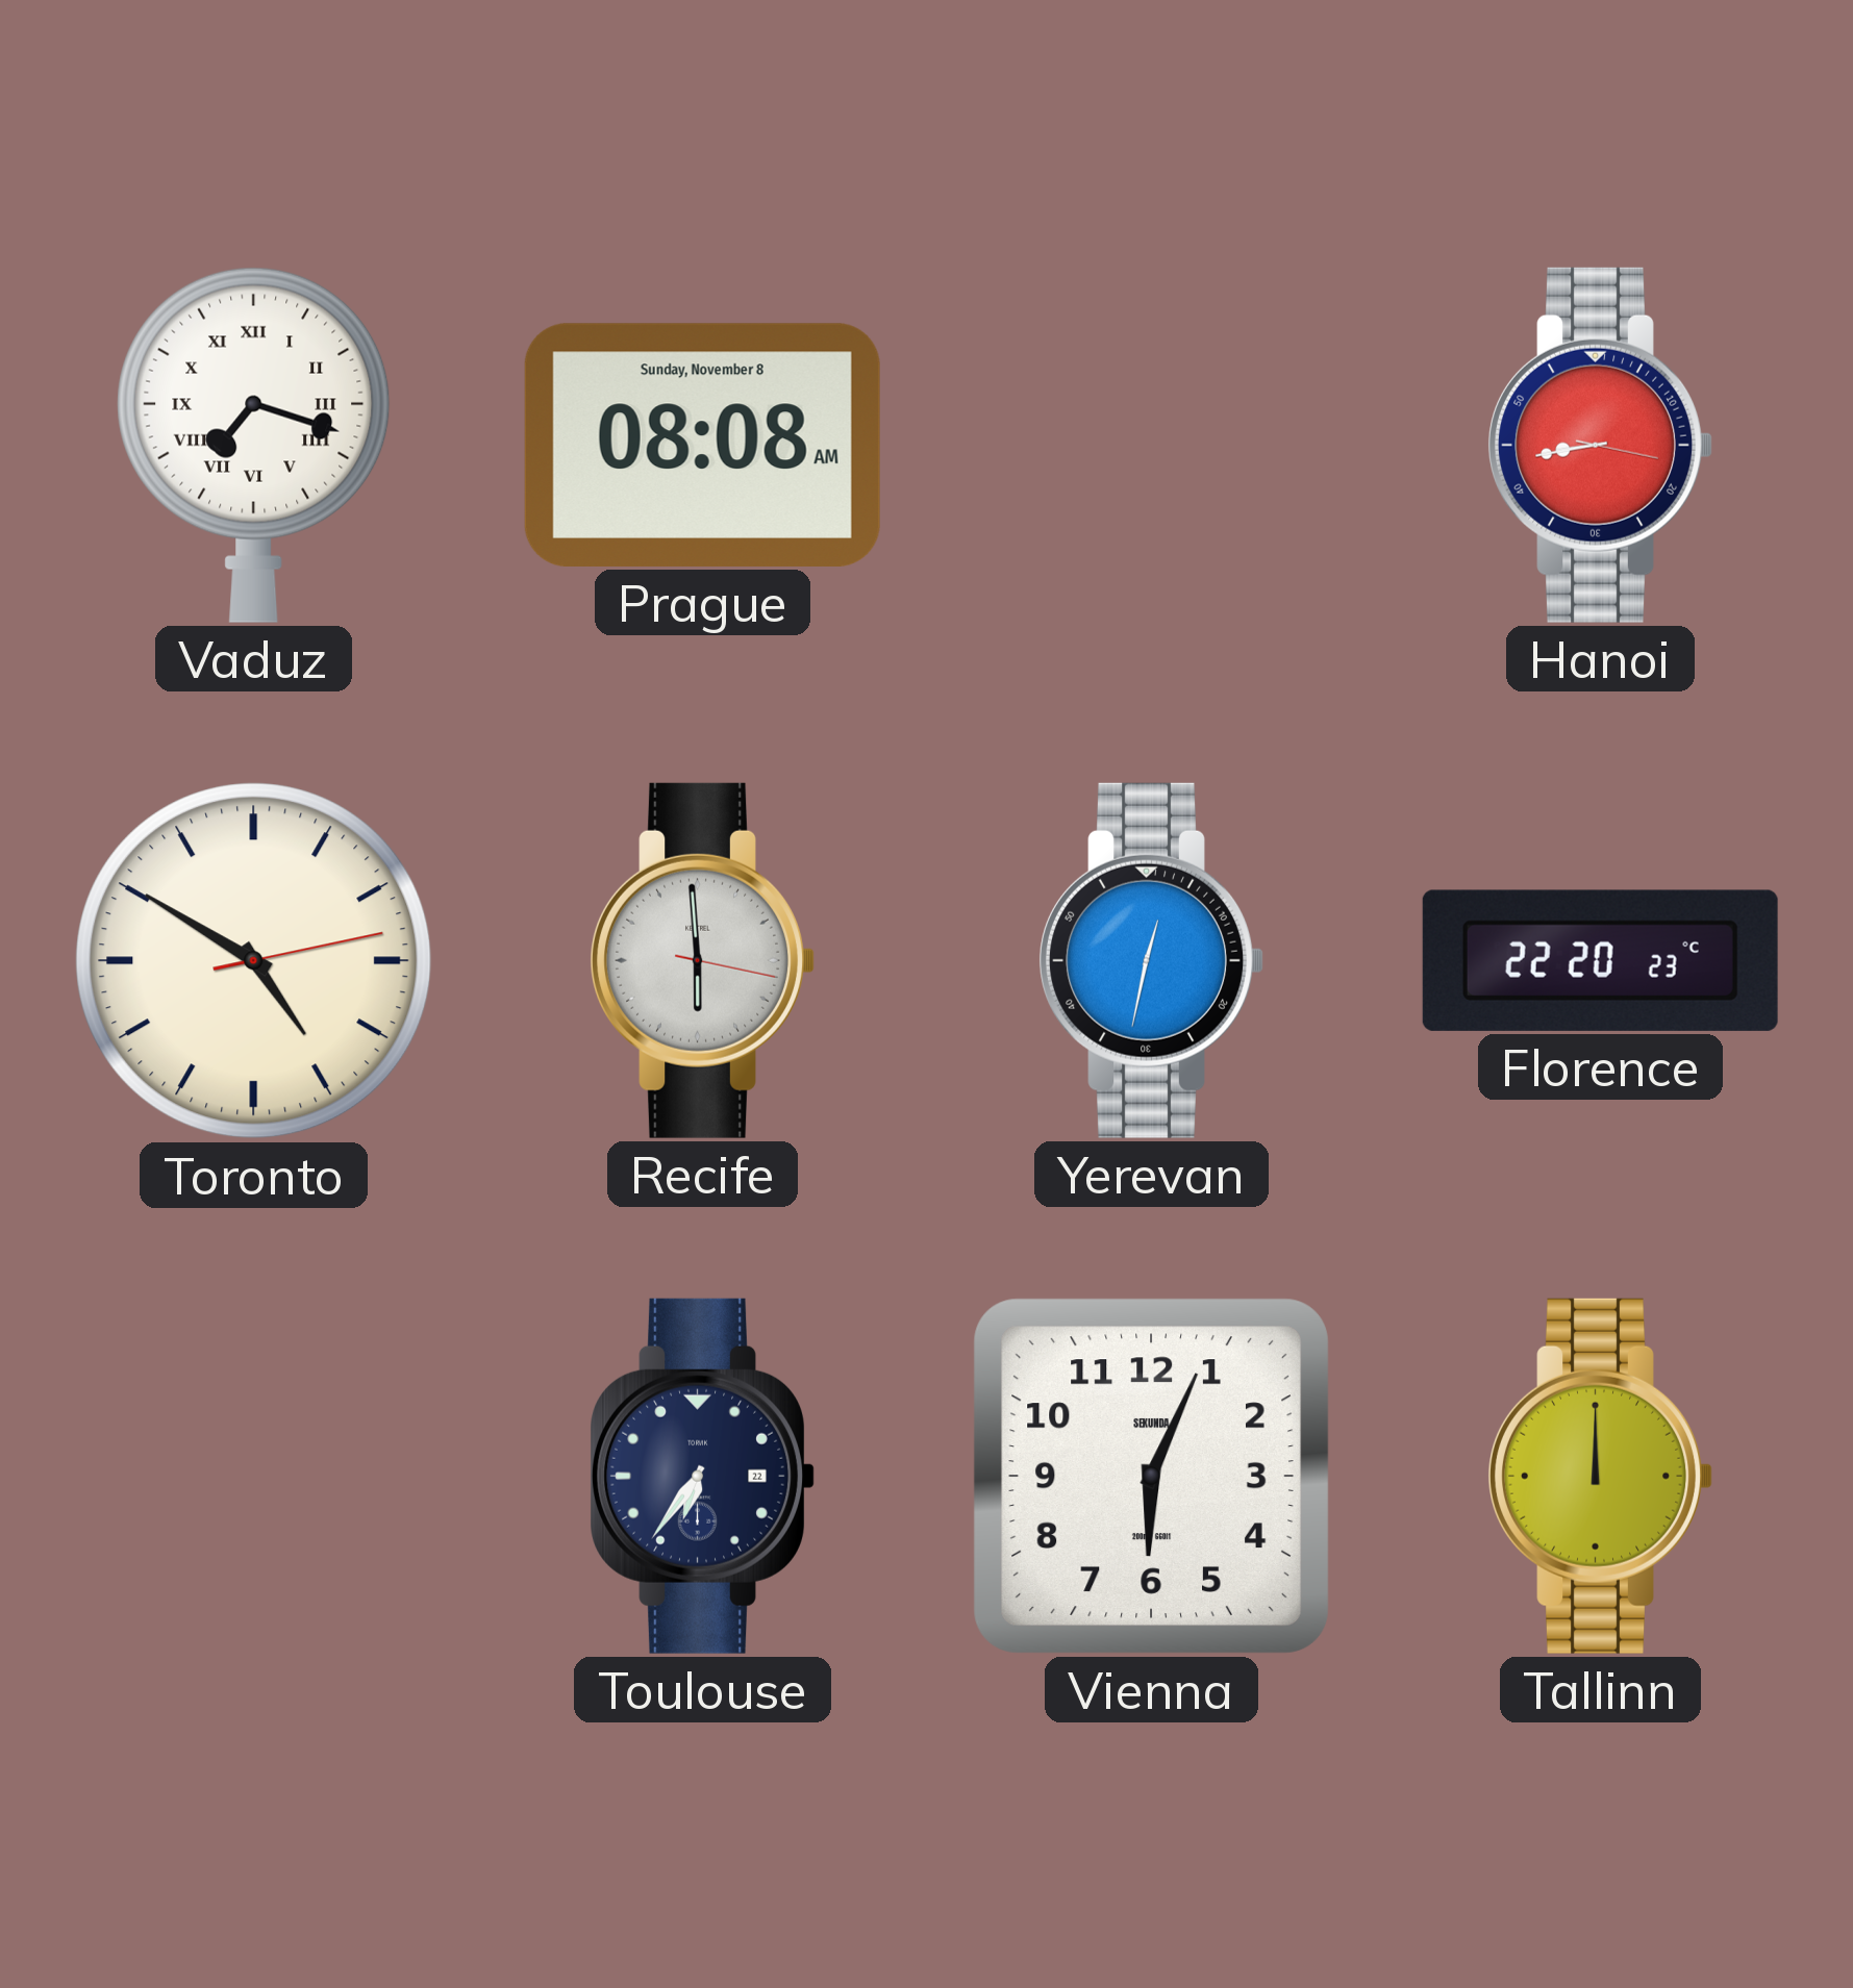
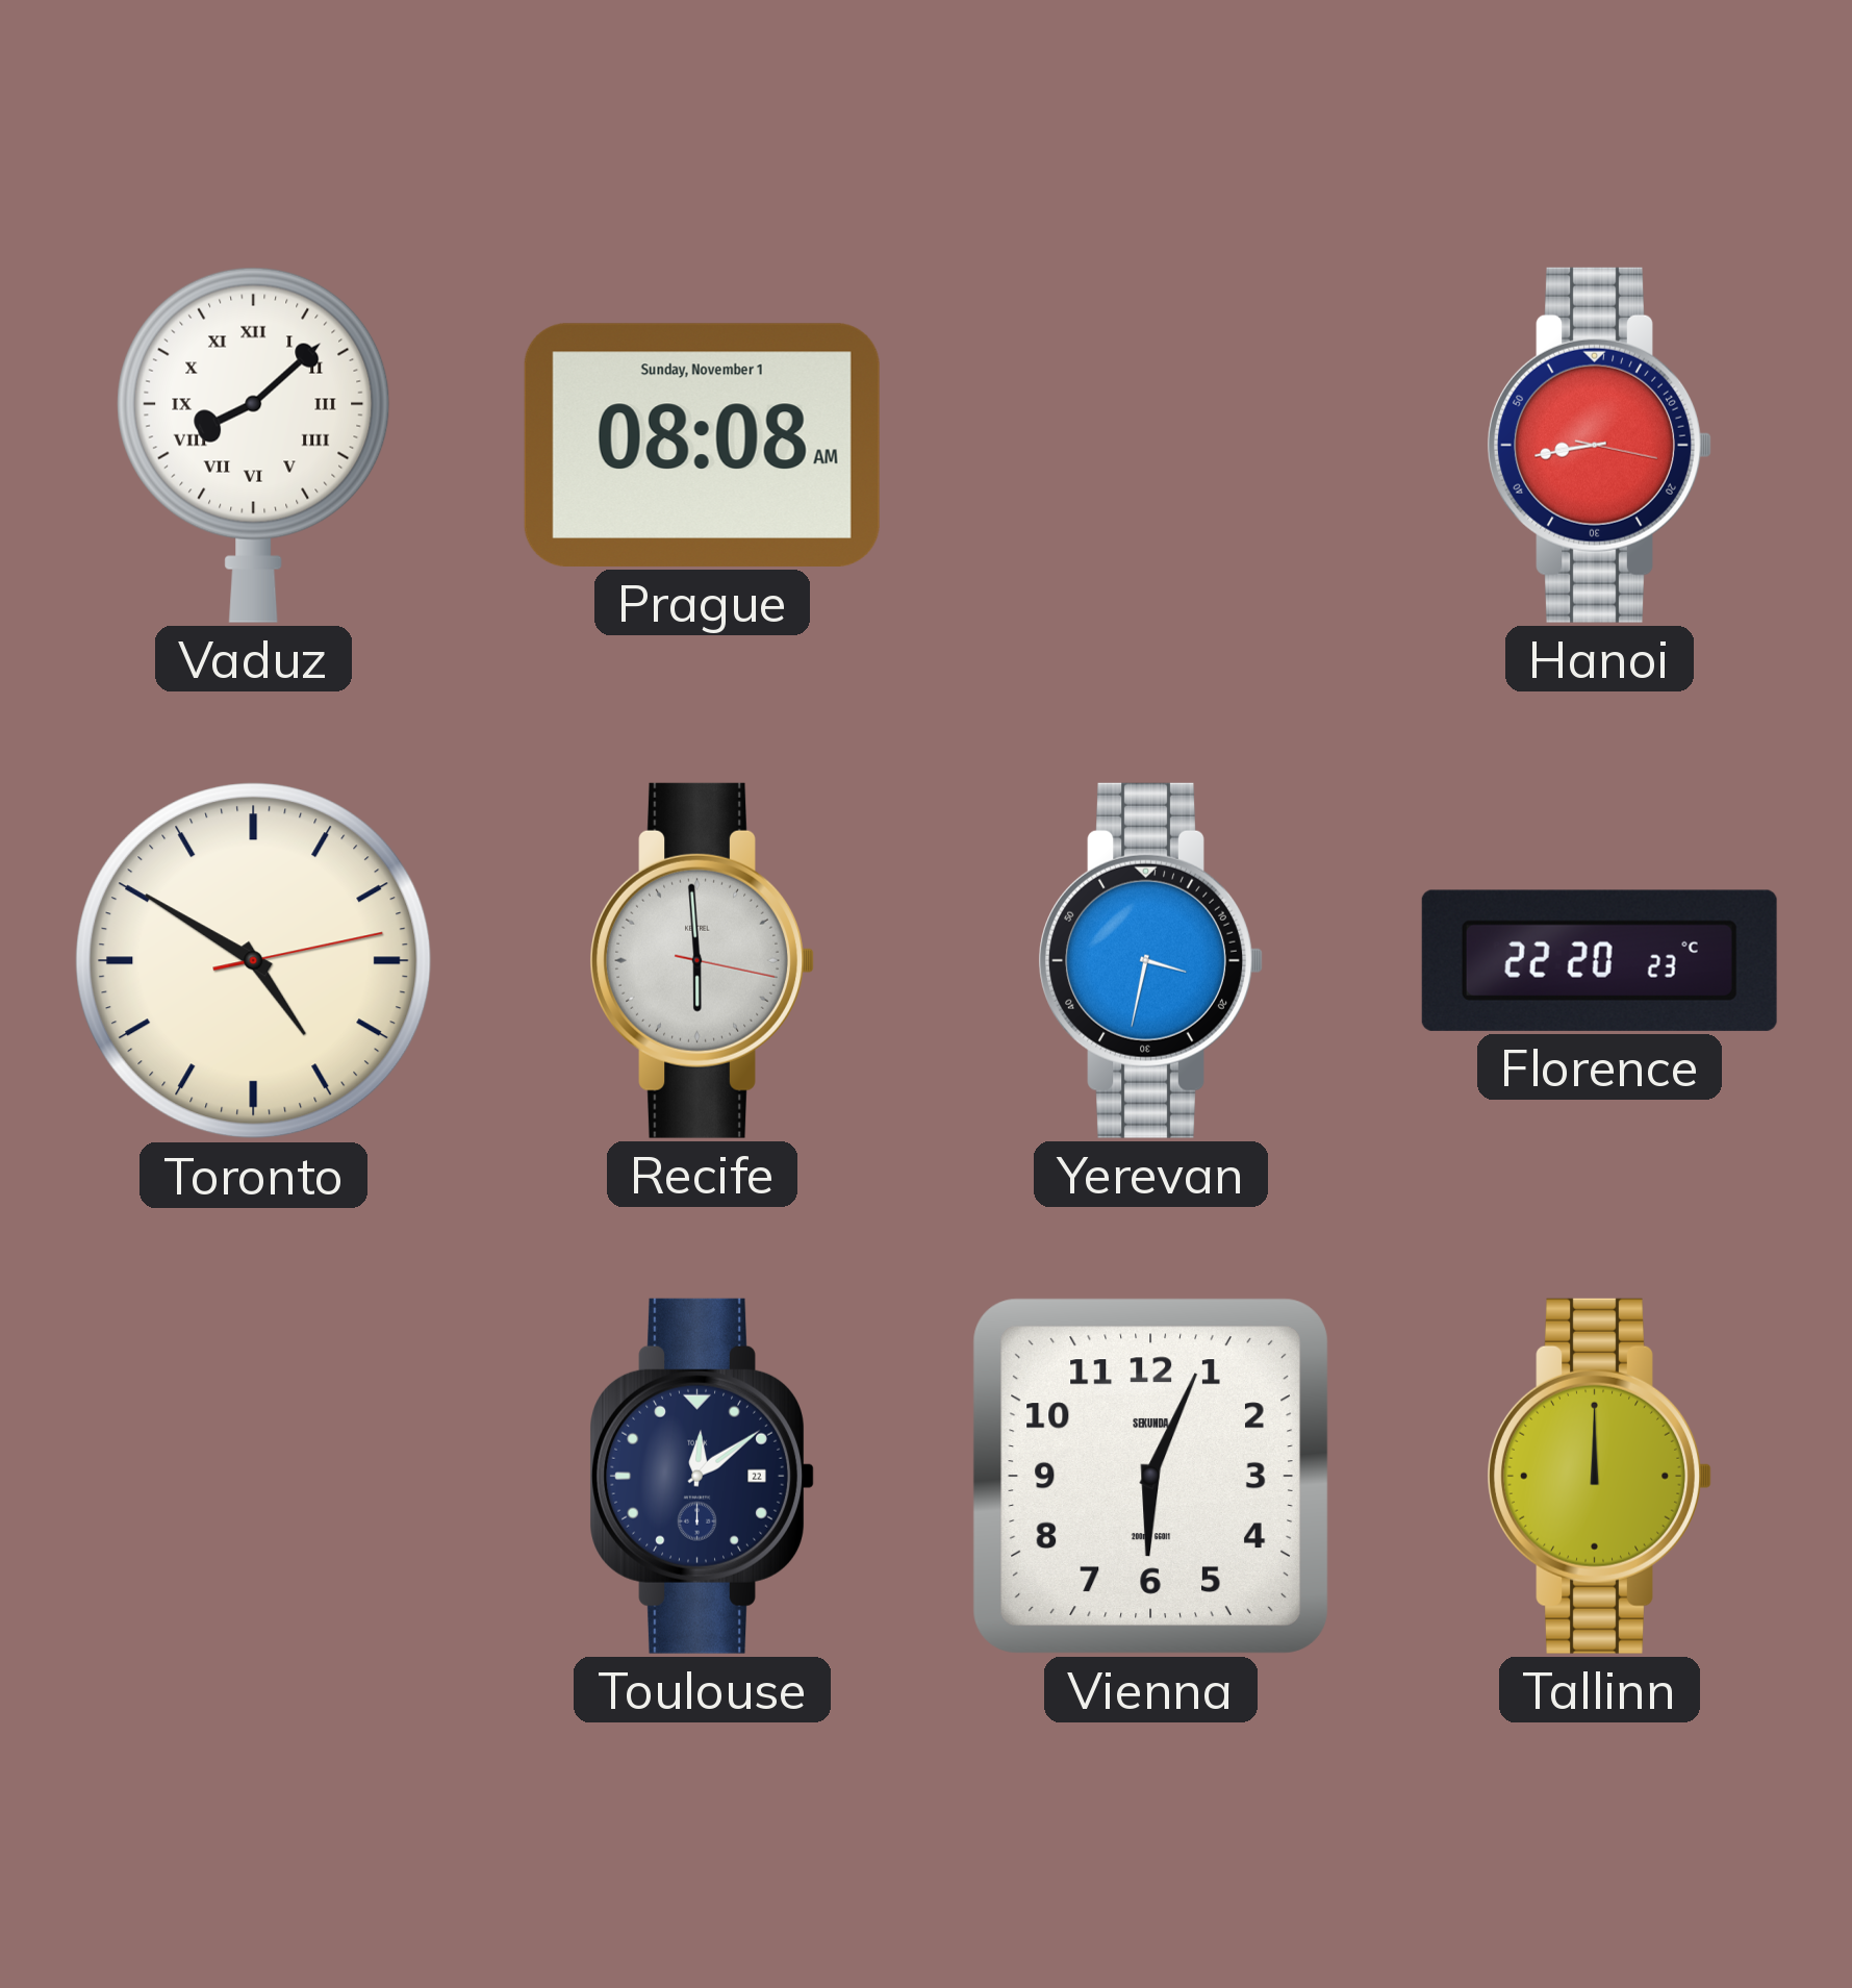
Vaduz: 7:18 -> 8:08 (254, 445)
Prague date: Sunday, November 8 -> Sunday, November 1 (702, 445)
Yerevan: 12:32 -> 3:32 (1150, 960)
Toulouse: 6:36 -> 12:09 (702, 1476)
